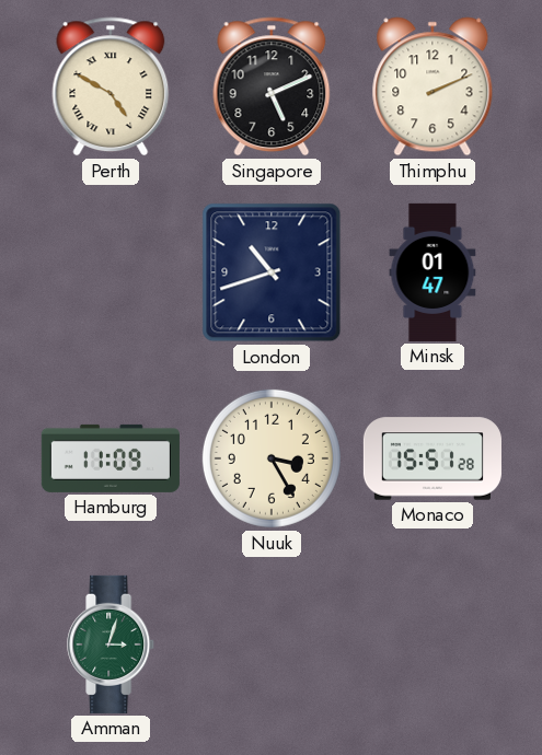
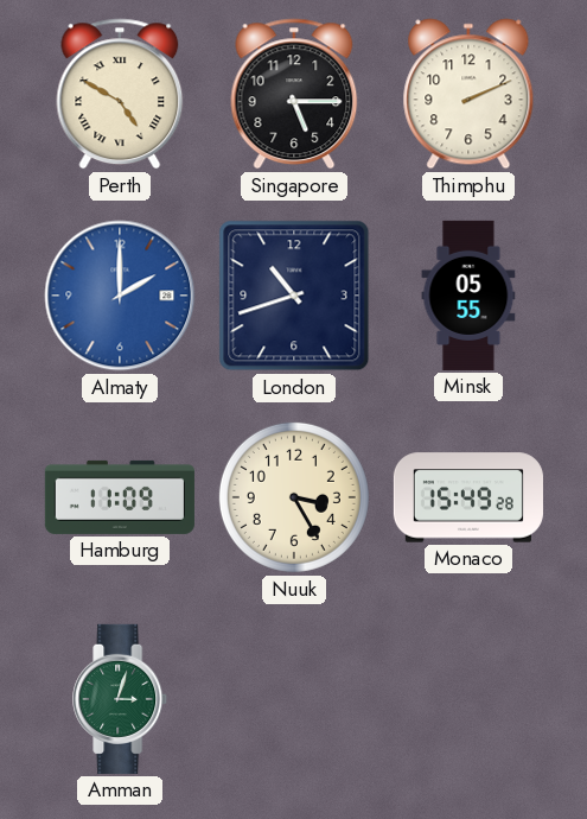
Singapore: 5:11 -> 5:15 (294, 94)
Almaty: none -> 2:00 (120, 296)
Minsk: 01:47 -> 05:55 (468, 296)
Monaco: 15:51 -> 15:49 (468, 497)
